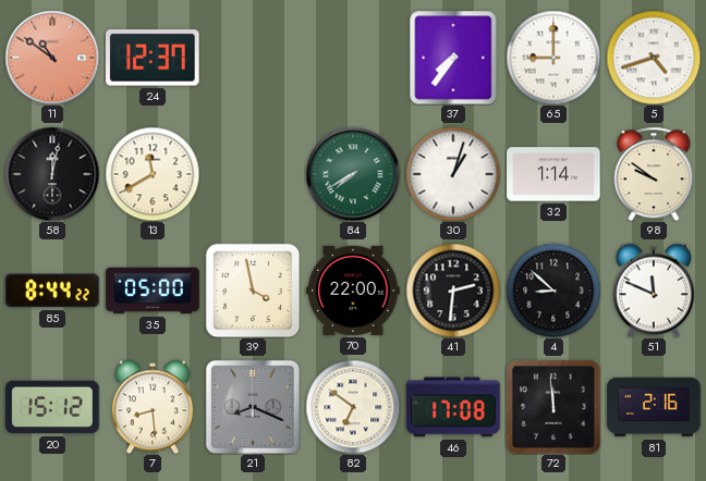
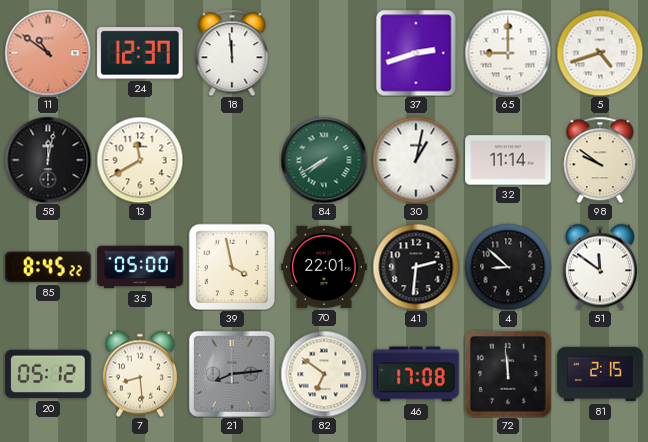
18: none -> 11:59 (232, 53)
37: 7:36 -> 2:42 (416, 53)
30: 1:03 -> 1:02 (416, 160)
32: 1:14 -> 11:14 (508, 160)
85: 8:44 -> 8:45 (48, 267)
70: 22:00 -> 22:01 (324, 267)
51: 11:49 -> 11:51 (600, 267)
20: 15:12 -> 05:12 (48, 374)
21: 8:19 -> 8:14 (232, 374)
81: 2:16 -> 2:15 (600, 374)
